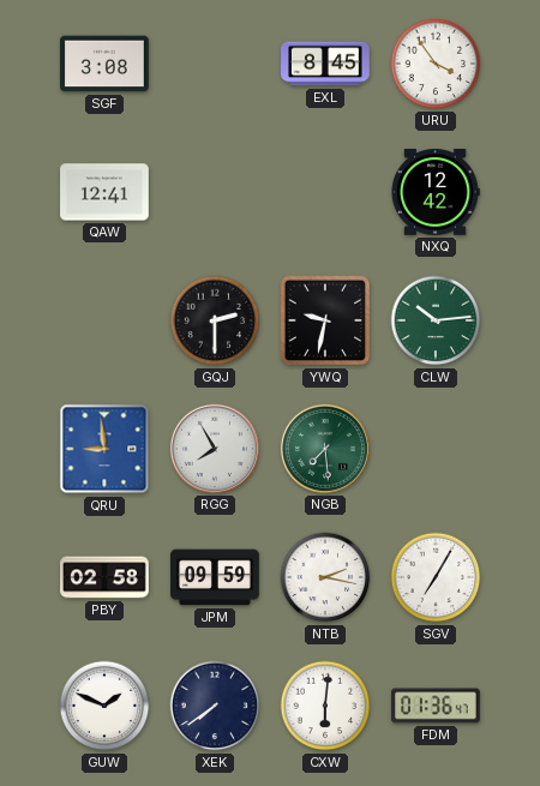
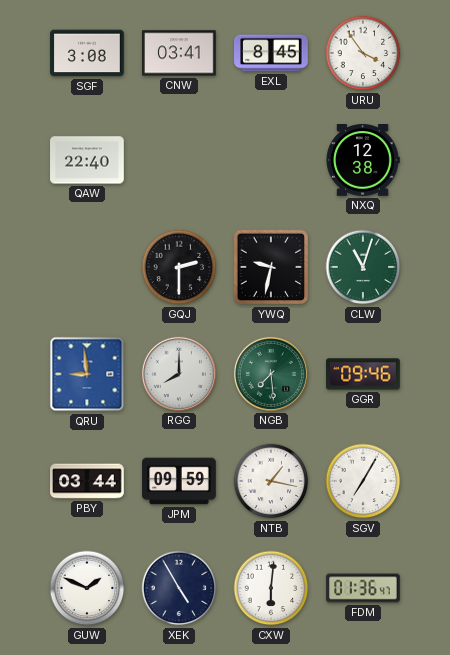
CNW: none -> 03:41 (179, 53)
QAW: 12:41 -> 22:40 (87, 160)
NXQ: 12:42 -> 12:38 (363, 160)
CLW: 10:14 -> 11:03 (363, 267)
RGG: 7:55 -> 8:00 (179, 374)
GGR: none -> 09:46 (363, 374)
PBY: 02:58 -> 03:44 (87, 481)
NTB: 2:17 -> 1:17 (271, 481)
XEK: 7:39 -> 4:55 (179, 588)
